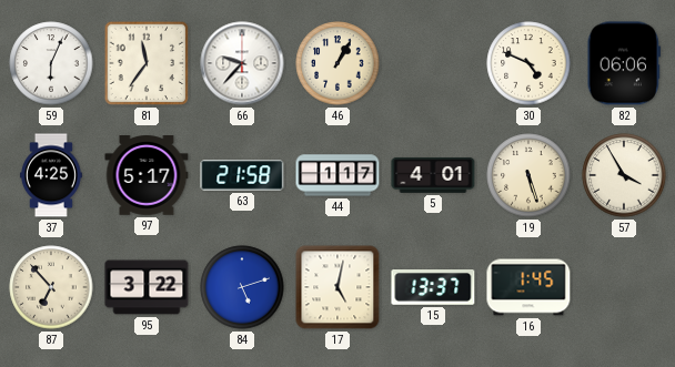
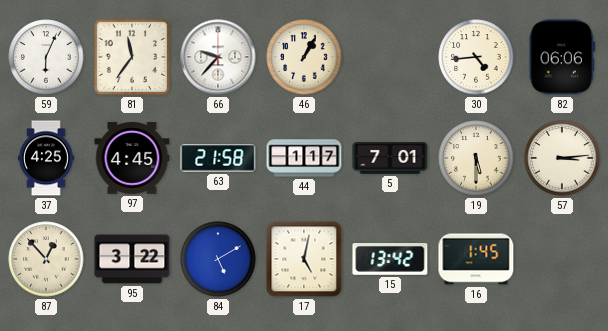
30: 4:49 -> 4:44 (476, 57)
97: 5:17 -> 4:45 (132, 159)
5: 4:01 -> 7:01 (390, 159)
19: 5:27 -> 5:30 (476, 158)
57: 3:55 -> 3:14 (562, 158)
87: 6:53 -> 12:53 (46, 259)
84: 5:12 -> 5:10 (218, 259)
15: 13:37 -> 13:42 (390, 260)
